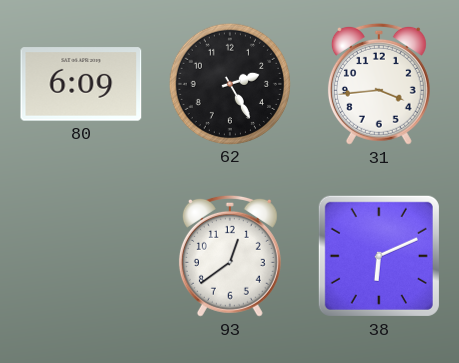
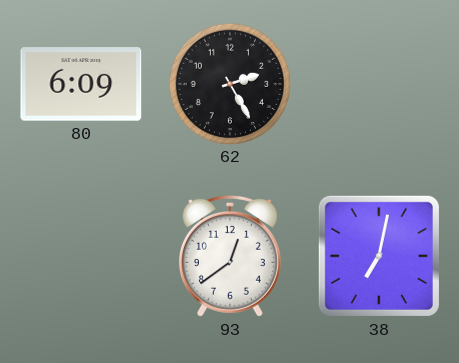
31: 3:44 -> none (379, 84)
38: 6:11 -> 7:02 (379, 256)
